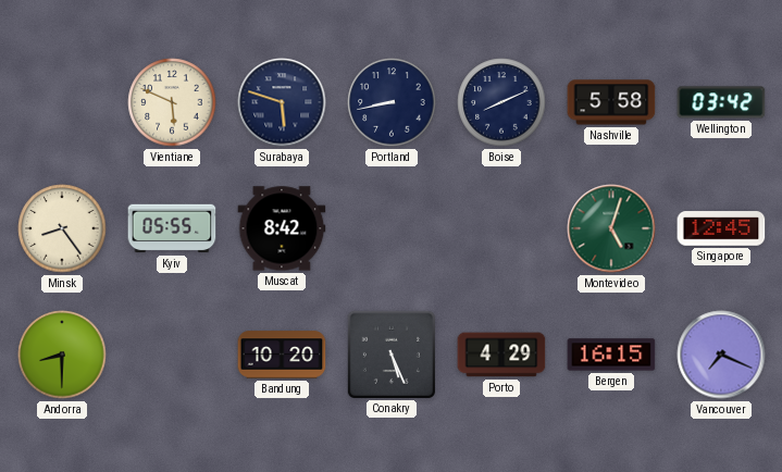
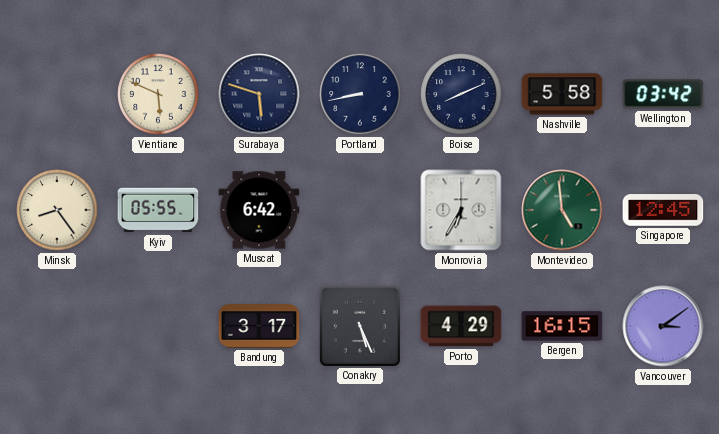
Muscat: 8:42 -> 6:42 (259, 210)
Monrovia: none -> 6:35 (461, 210)
Montevideo: 5:03 -> 4:59 (562, 210)
Andorra: 8:30 -> none (62, 355)
Bandung: 10:20 -> 3:17 (259, 326)
Vancouver: 7:19 -> 3:09 (663, 326)
